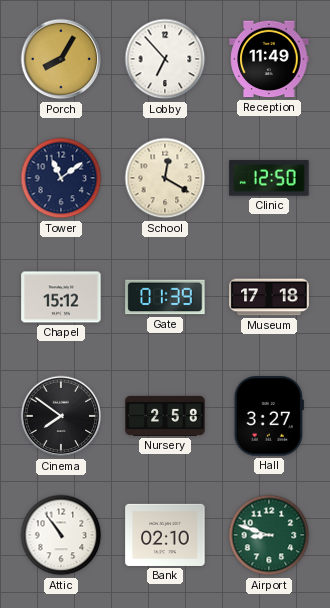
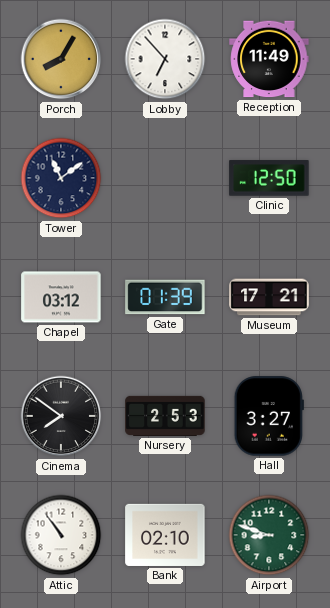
School: 12:20 -> none (165, 178)
Chapel: 15:12 -> 03:12 (61, 297)
Museum: 17:18 -> 17:21 (269, 297)
Nursery: 2:58 -> 2:53 (165, 416)
